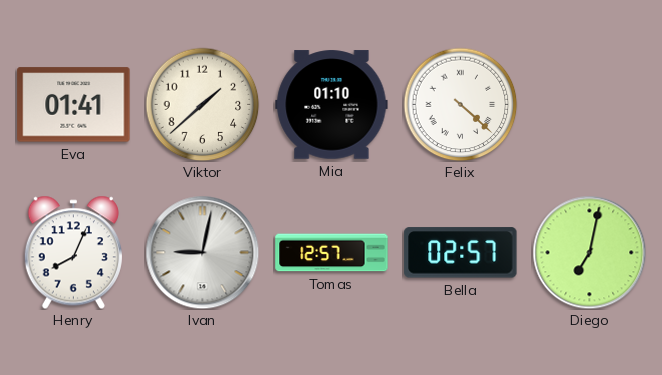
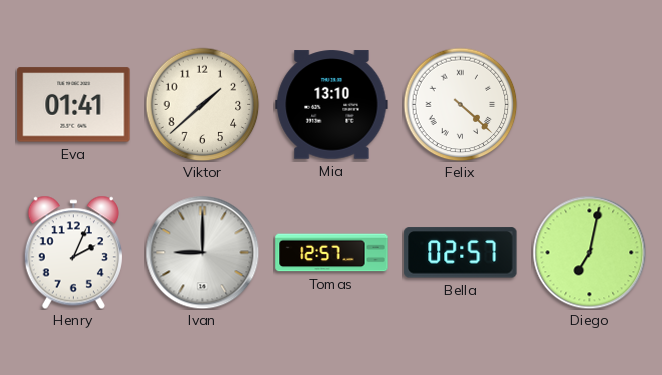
Mia: 01:10 -> 13:10 (332, 105)
Henry: 8:04 -> 2:04 (73, 252)
Ivan: 9:02 -> 9:00 (202, 252)
